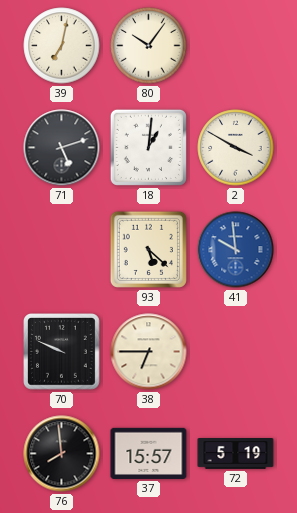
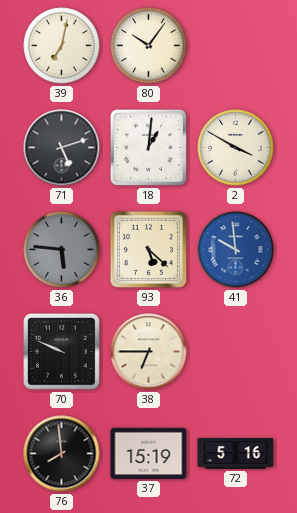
36: none -> 5:46 (62, 250)
37: 15:57 -> 15:19 (149, 453)
72: 5:19 -> 5:16 (236, 454)
